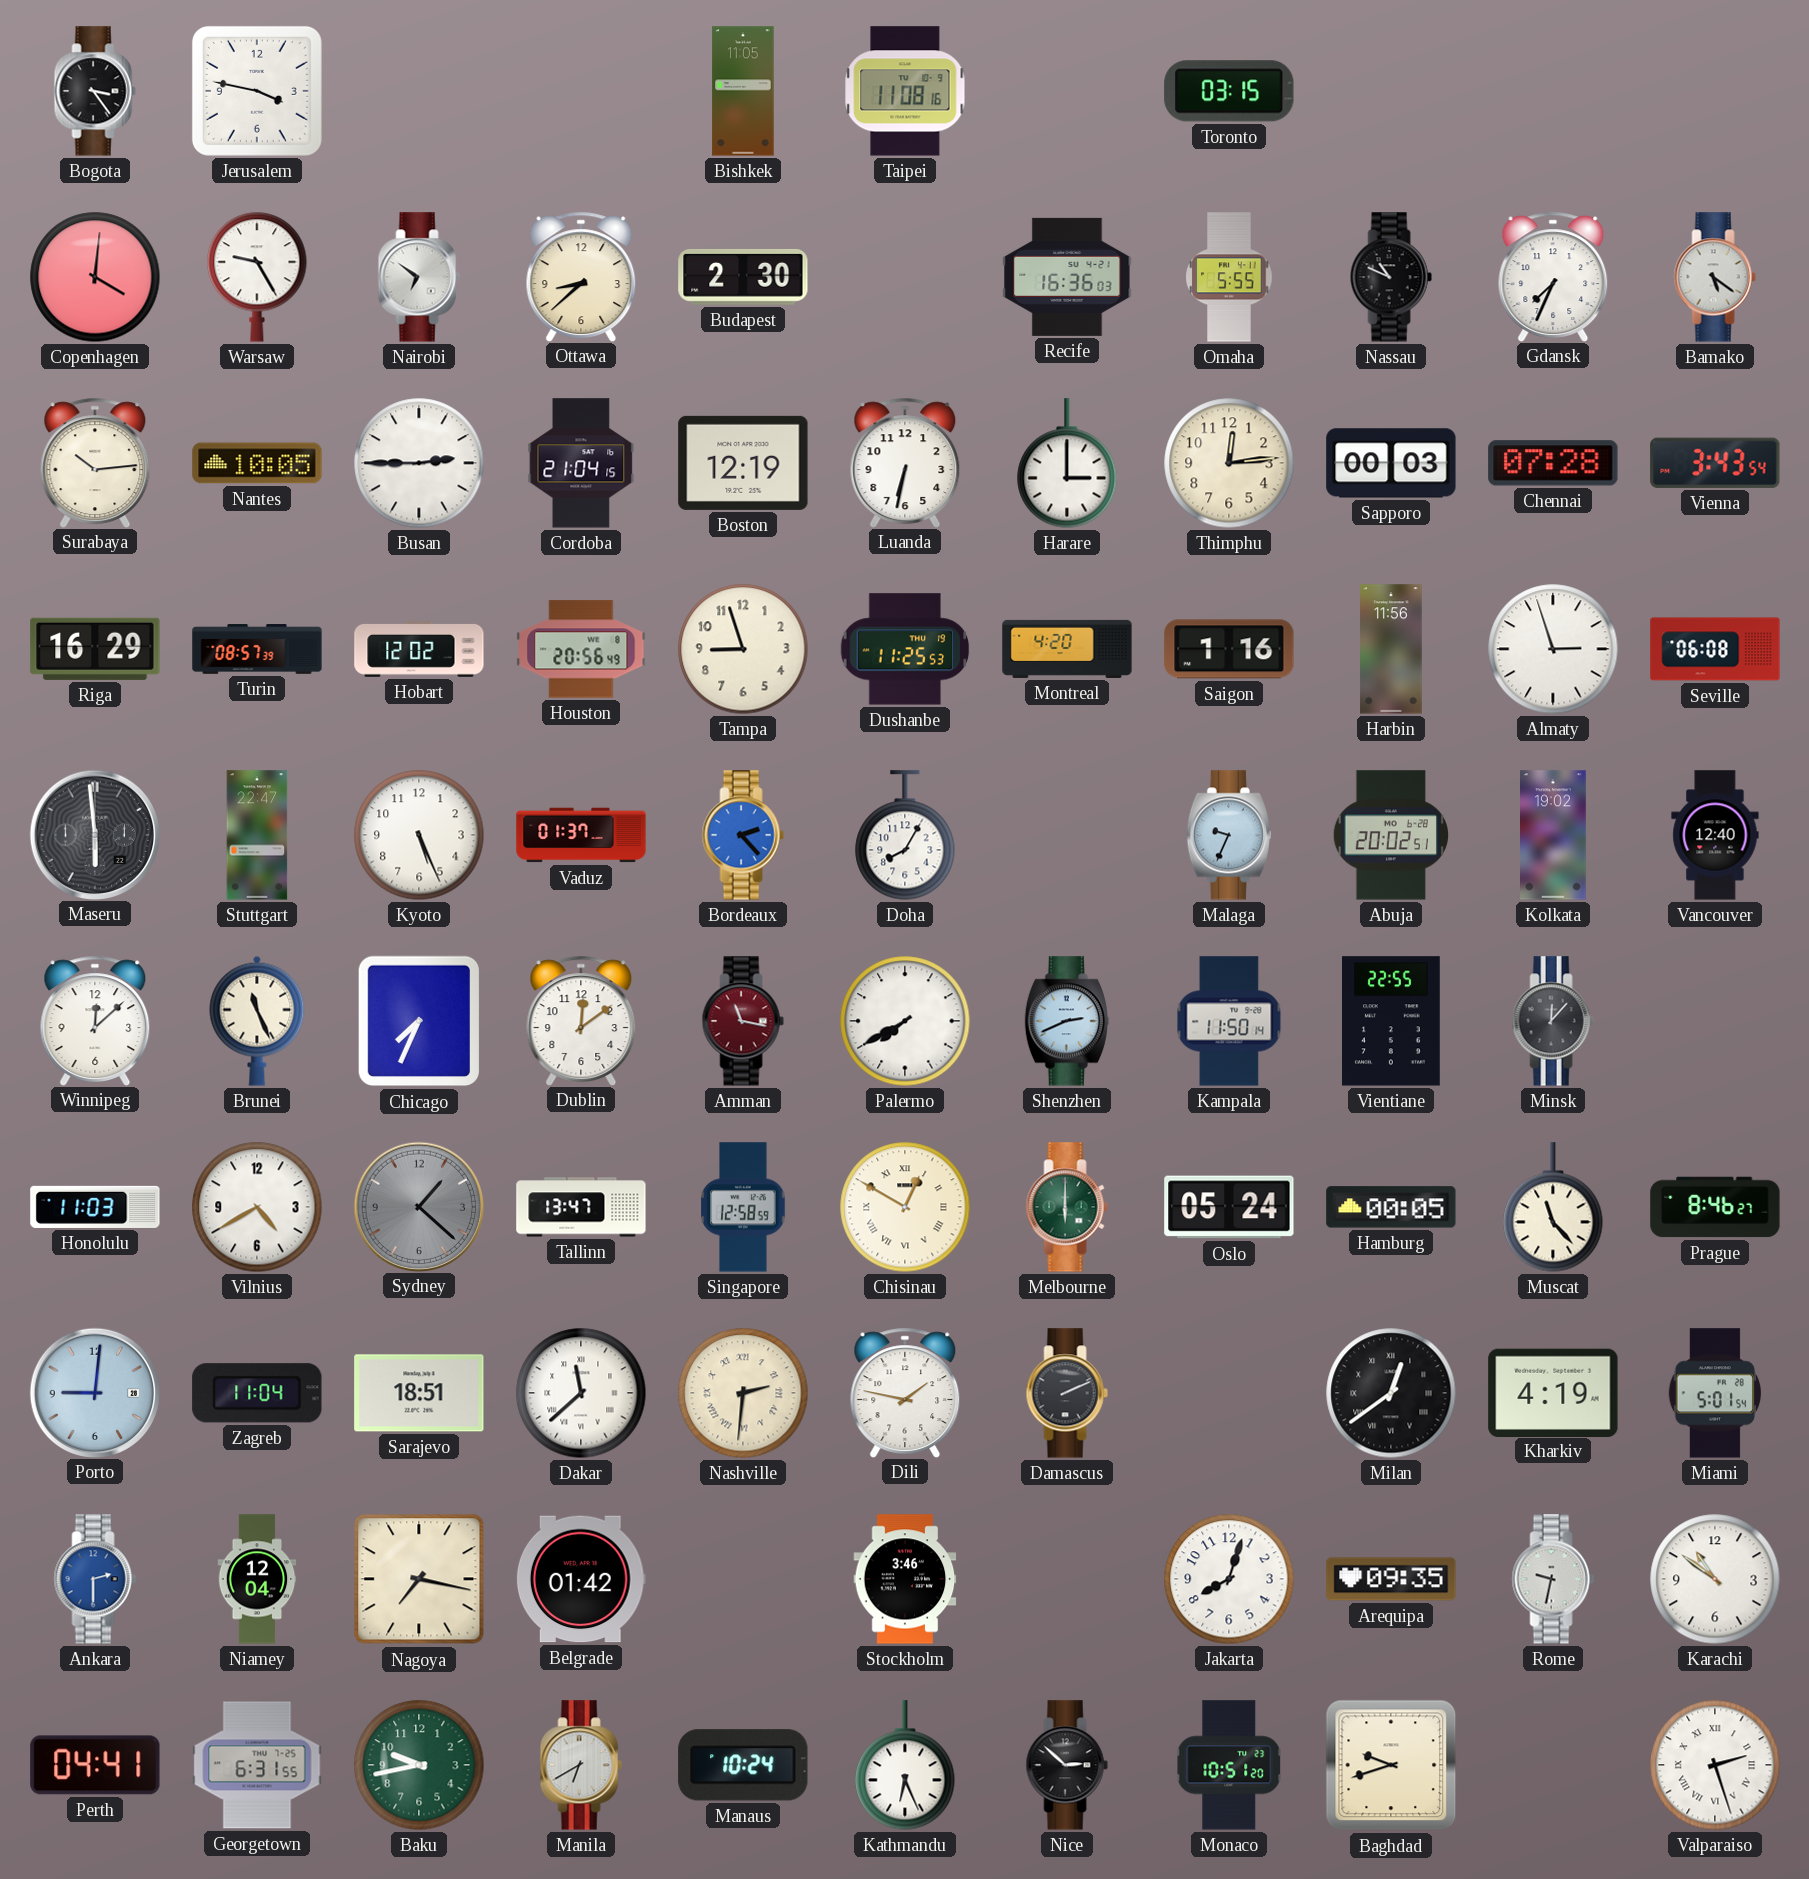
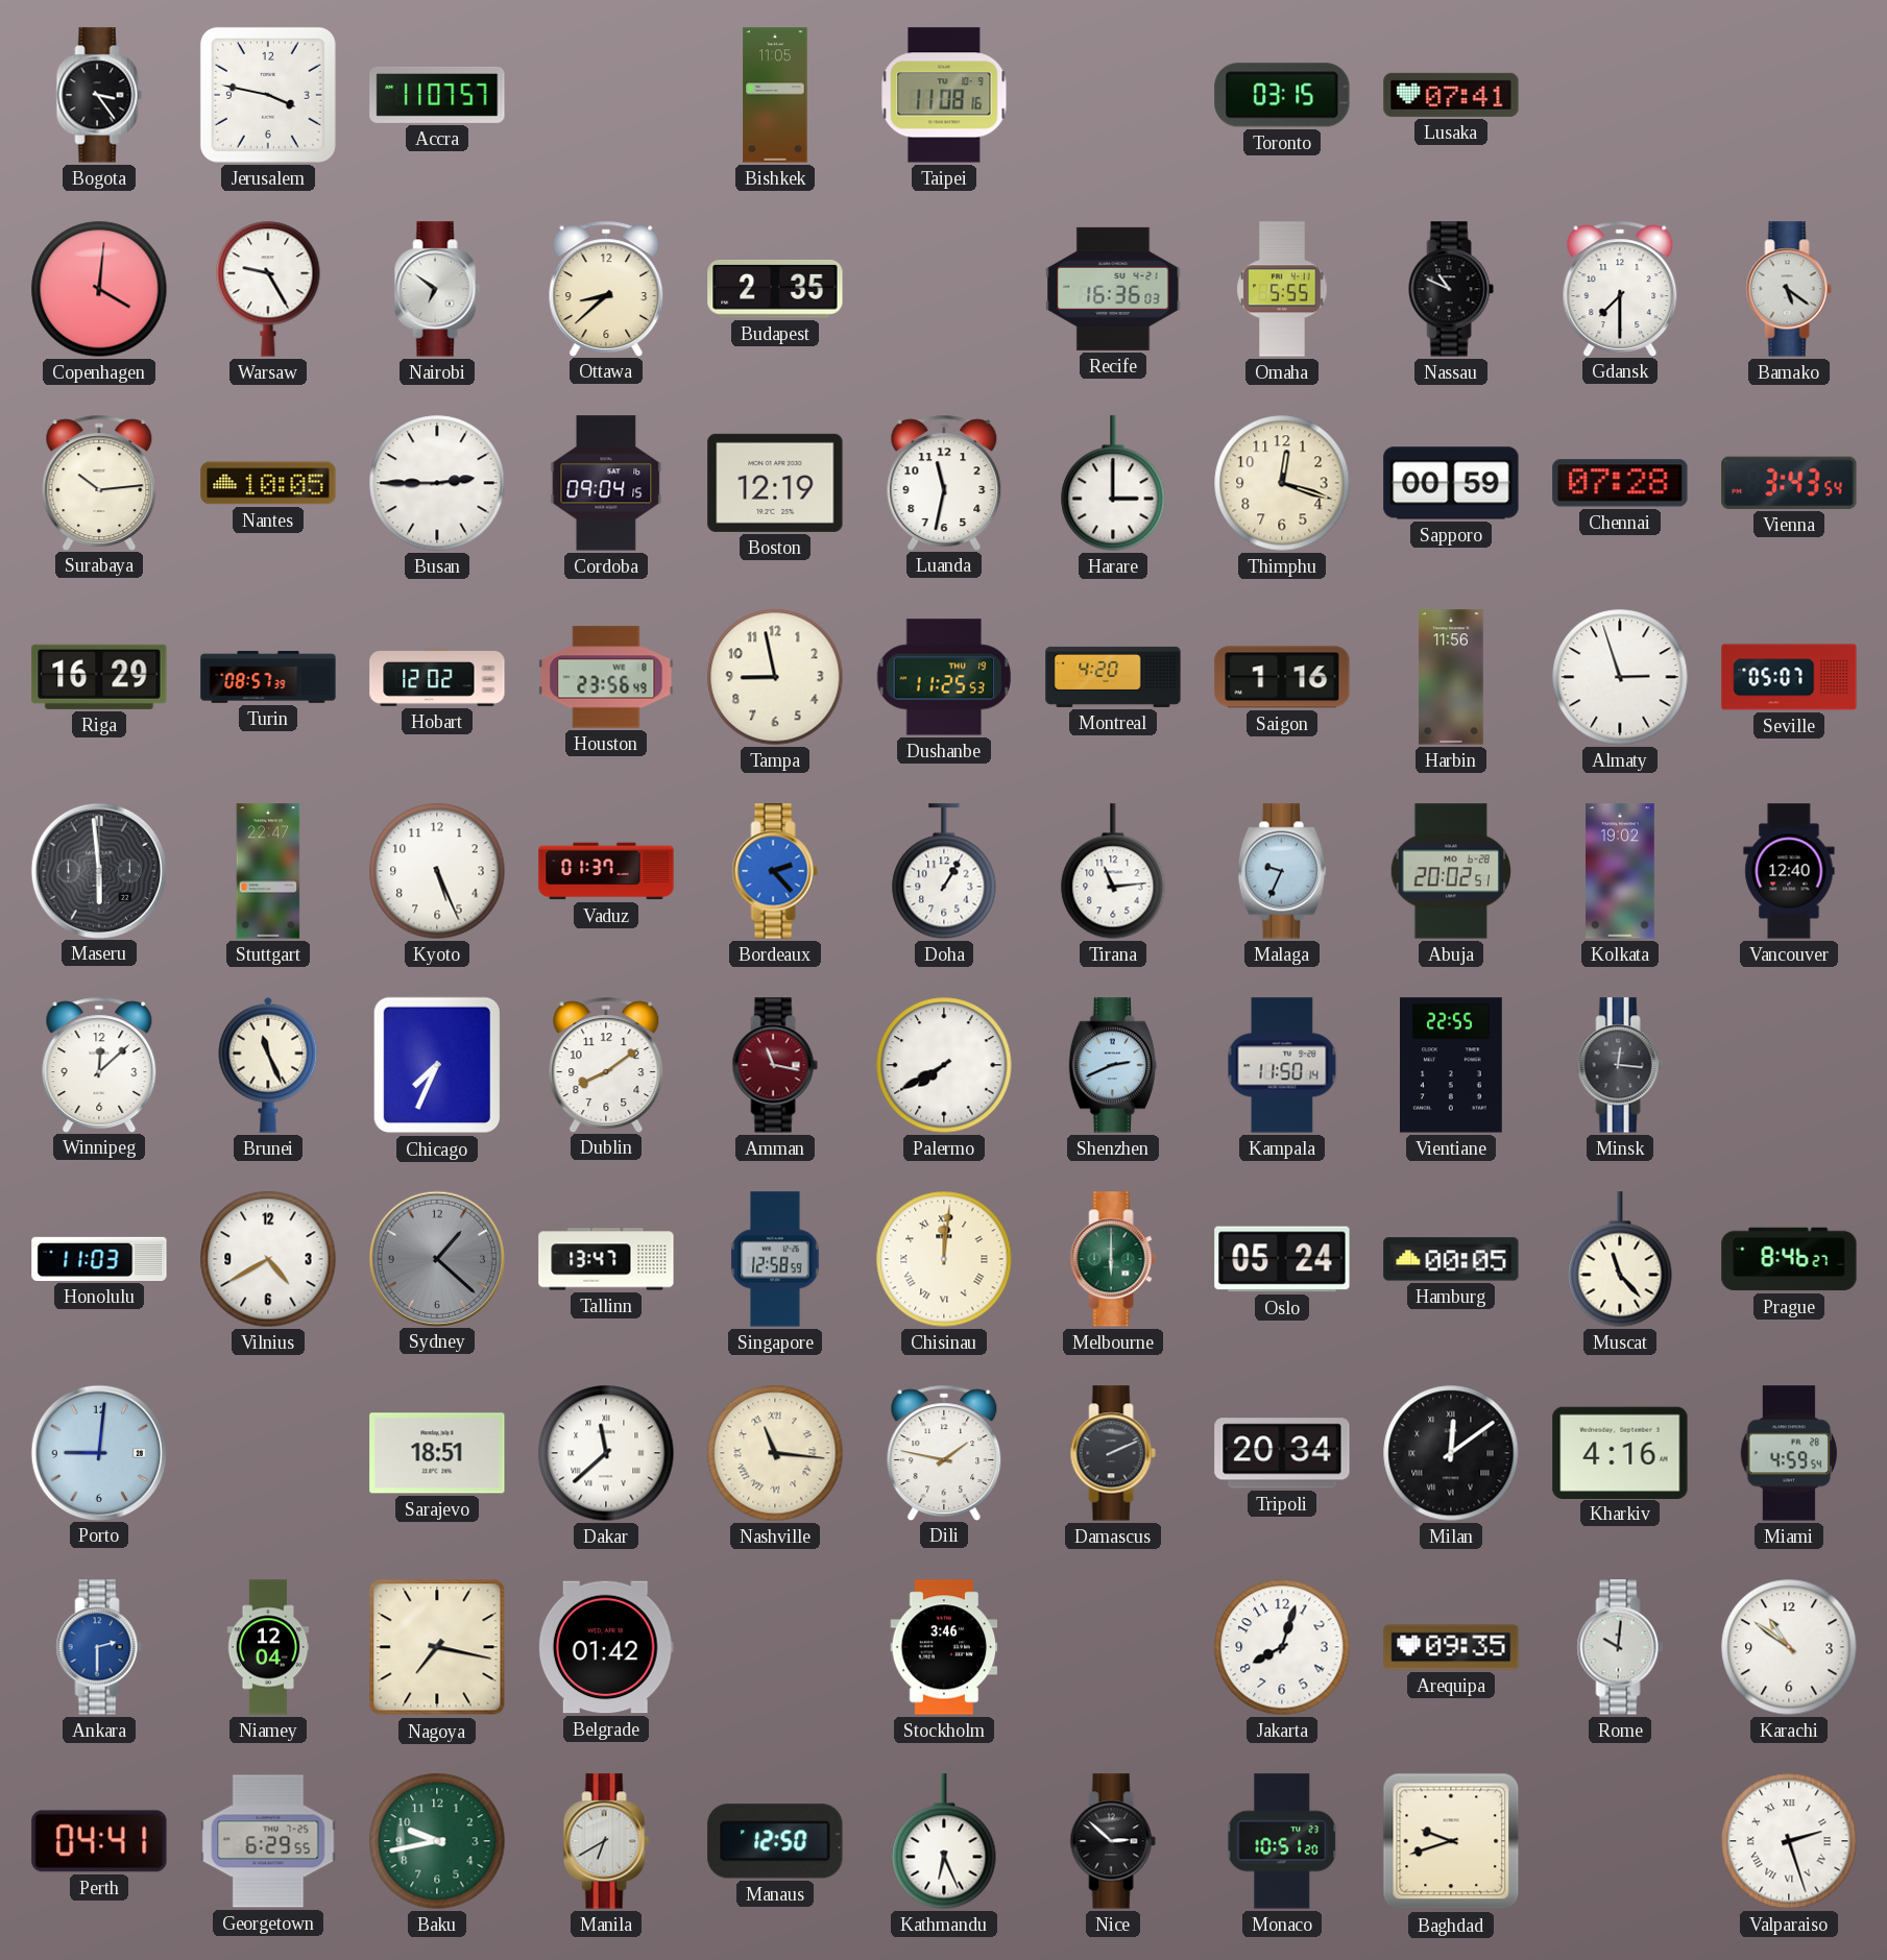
Accra: none -> 11:07 (437, 95)
Lusaka: none -> 07:41 (1451, 95)
Budapest: 2:30 -> 2:35 (775, 289)
Gdansk: 7:34 -> 7:30 (1620, 288)
Cordoba: 21:04 -> 09:04 (606, 483)
Luanda: 6:32 -> 11:32 (944, 482)
Thimphu: 12:14 -> 12:18 (1282, 483)
Sapporo: 00:03 -> 00:59 (1451, 483)
Houston: 20:56 -> 23:56 (606, 677)
Tampa: 8:57 -> 8:58 (775, 677)
Seville: 06:08 -> 05:07 (1789, 677)
Doha: 8:05 -> 1:05 (944, 871)
Tirana: none -> 11:14 (1113, 871)
Dublin: 12:09 -> 8:09 (606, 1064)
Minsk: 12:07 -> 12:16 (1620, 1065)
Chisinau: 12:50 -> 12:01 (944, 1259)
Zagreb: 11:04 -> none (257, 1393)
Nashville: 2:31 -> 11:16 (775, 1453)
Tripoli: none -> 20:34 (1282, 1453)
Milan: 12:39 -> 12:09 (1451, 1453)
Kharkiv: 4:19 -> 4:16 (1620, 1452)
Miami: 5:01 -> 4:59 (1788, 1453)
Rome: 9:32 -> 10:01 (1620, 1647)
Georgetown: 6:31 -> 6:29 (268, 1841)
Manaus: 10:24 -> 12:50 (775, 1841)
